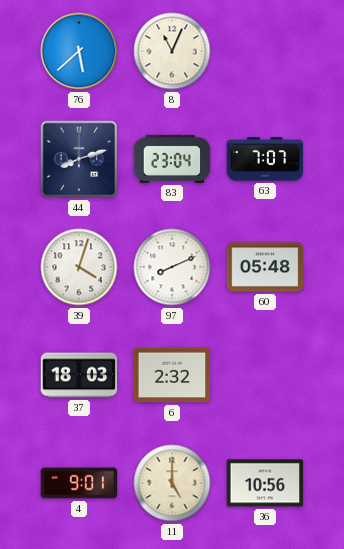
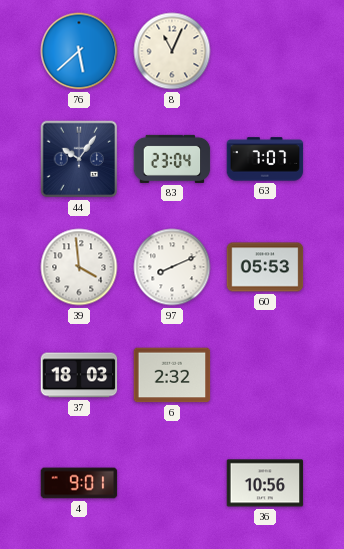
44: 8:12 -> 10:06 (79, 159)
39: 4:03 -> 3:59 (79, 267)
60: 05:48 -> 05:53 (265, 267)
11: 5:00 -> none (172, 483)
